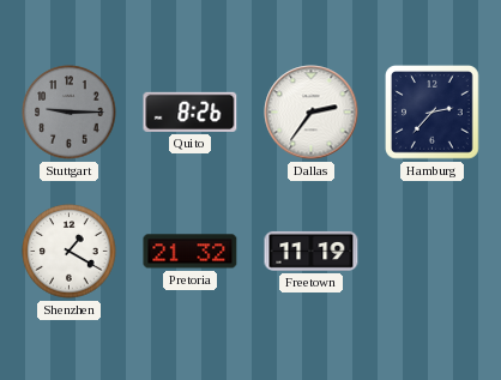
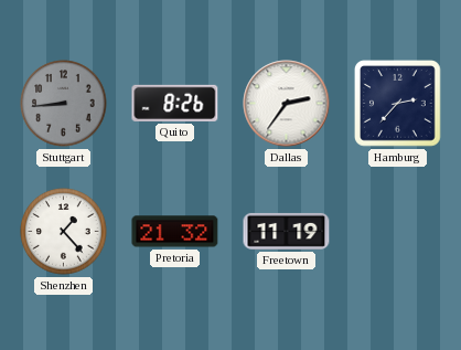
Stuttgart: 9:15 -> 8:44 (64, 104)
Shenzhen: 1:20 -> 1:23 (64, 232)
